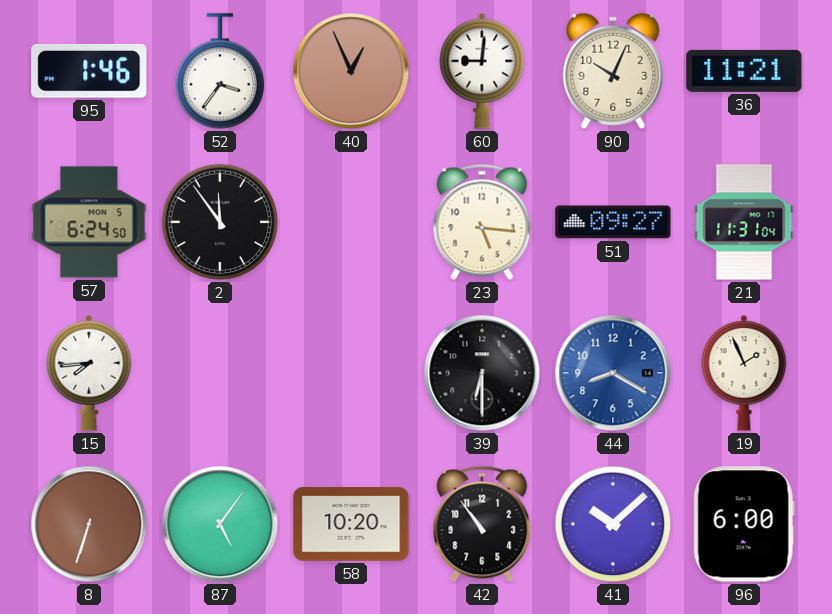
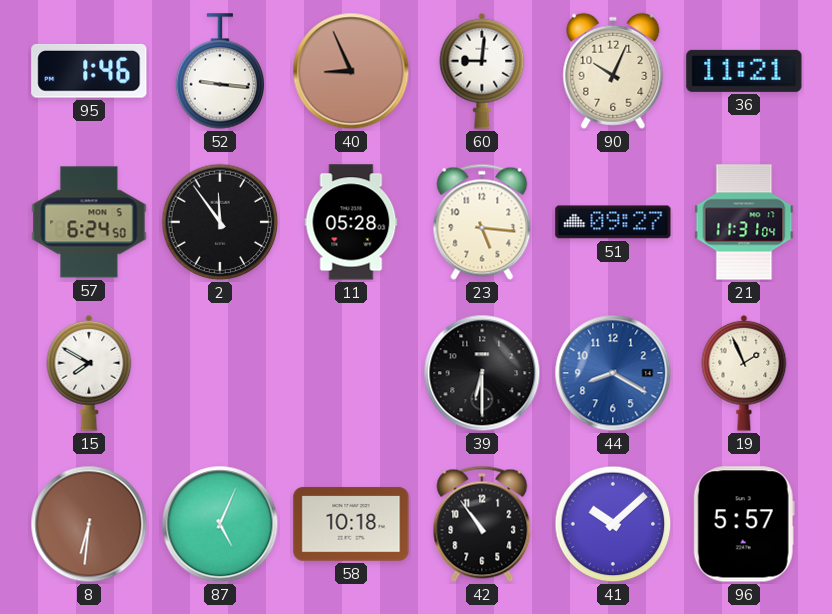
52: 3:36 -> 9:16 (220, 71)
40: 12:56 -> 8:56 (351, 71)
11: none -> 05:28 (351, 222)
15: 7:44 -> 7:50 (89, 373)
8: 6:33 -> 6:31 (89, 524)
87: 5:06 -> 5:04 (220, 524)
58: 10:20 -> 10:18 (351, 524)
96: 6:00 -> 5:57 (744, 524)
